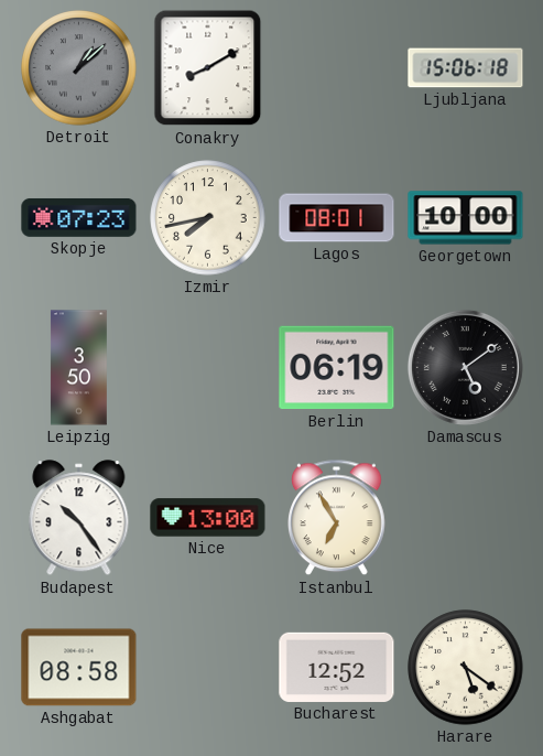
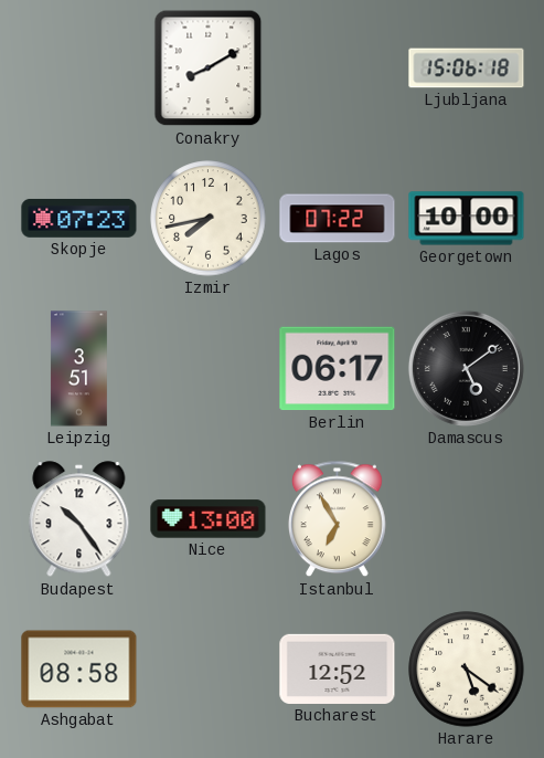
Detroit: 1:08 -> none (79, 68)
Lagos: 08:01 -> 07:22 (338, 219)
Leipzig: 3:50 -> 3:51 (78, 369)
Berlin: 06:19 -> 06:17 (338, 369)
